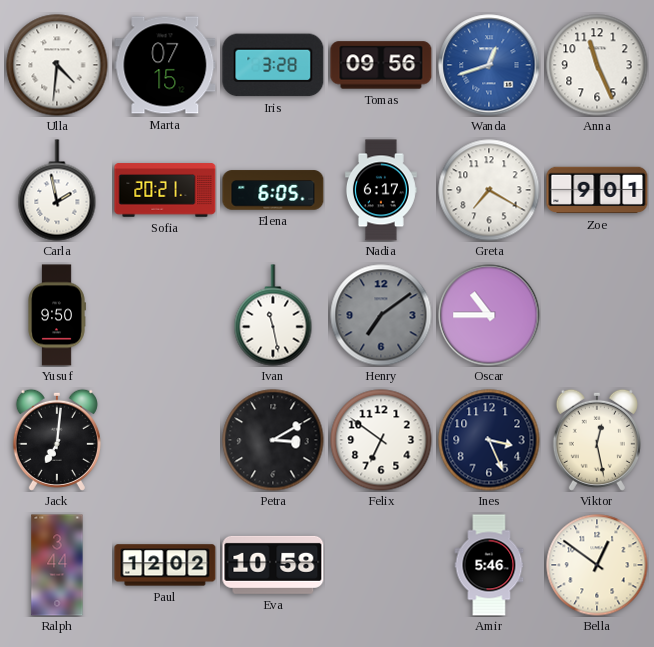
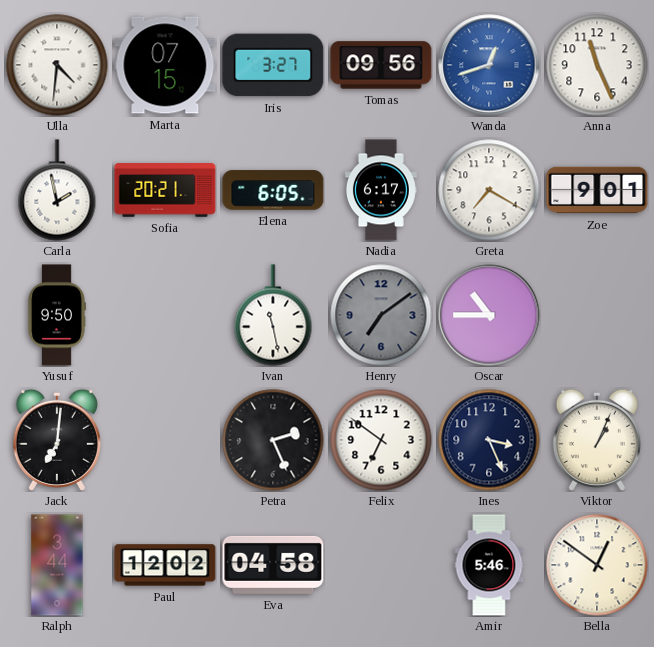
Iris: 3:28 -> 3:27 (273, 65)
Petra: 3:10 -> 2:26 (273, 440)
Viktor: 12:28 -> 1:04 (597, 440)
Eva: 10:58 -> 04:58 (273, 565)
